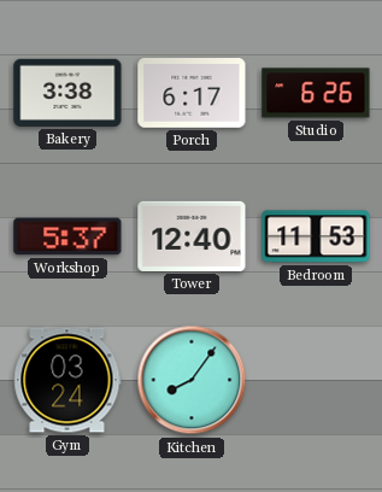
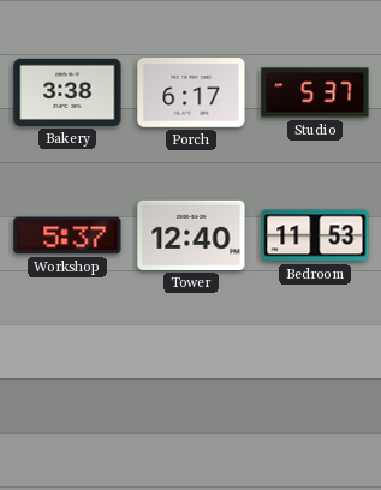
Studio: 6:26 -> 5:37 (315, 92)
Gym: 03:24 -> none (67, 380)
Kitchen: 8:06 -> none (192, 380)
